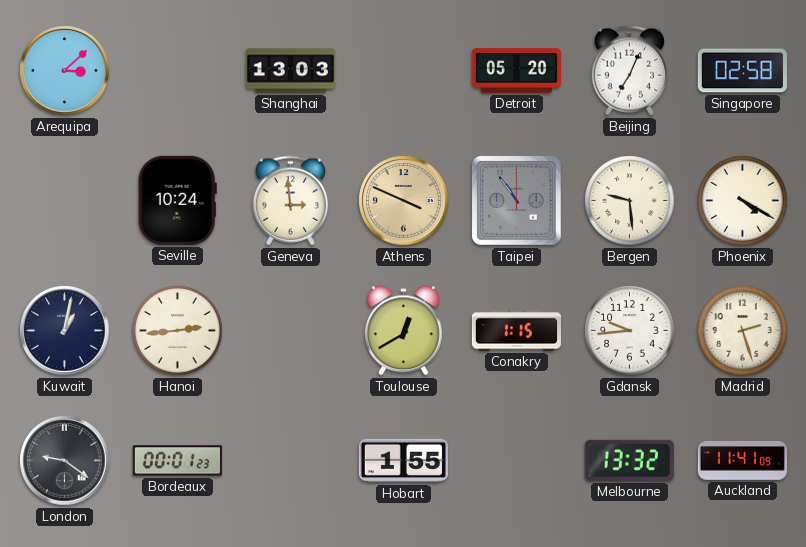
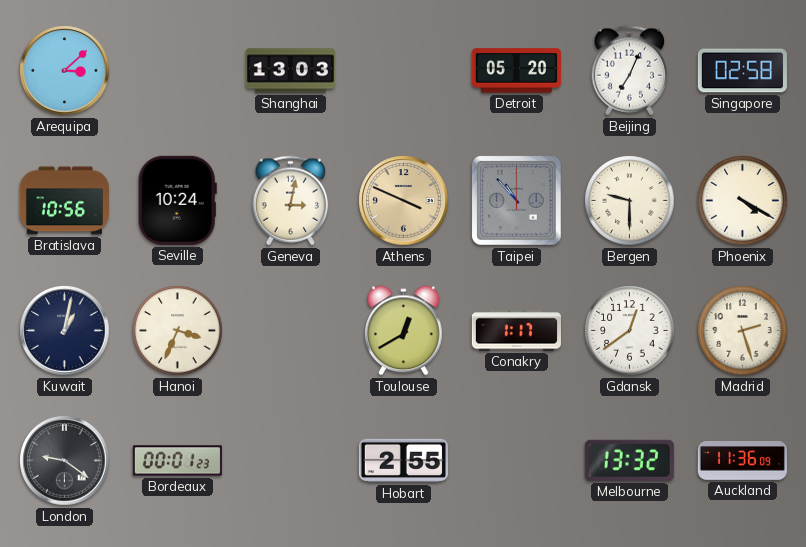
Bratislava: none -> 10:56 (64, 201)
Geneva: 2:59 -> 3:02 (291, 201)
Taipei: 10:54 -> 10:53 (517, 201)
Bergen: 9:29 -> 9:30 (630, 201)
Hanoi: 2:44 -> 3:34 (178, 331)
Conakry: 1:15 -> 1:17 (516, 331)
Gdansk: 9:44 -> 12:39 (630, 331)
Hobart: 1:55 -> 2:55 (403, 461)
Auckland: 11:41 -> 11:36 (742, 461)
